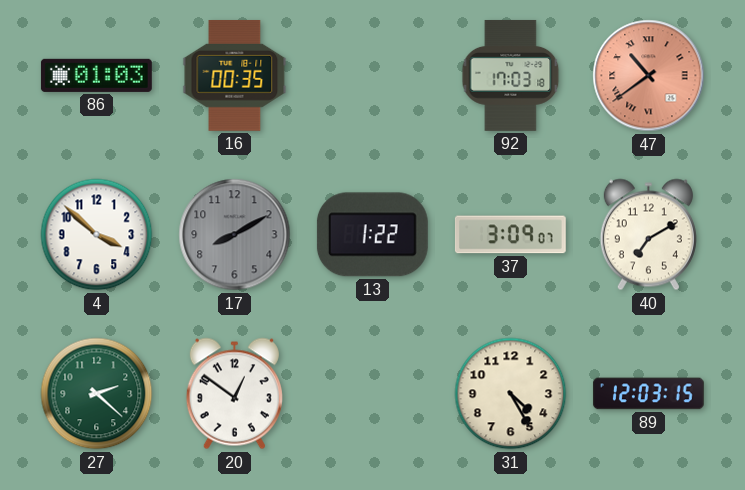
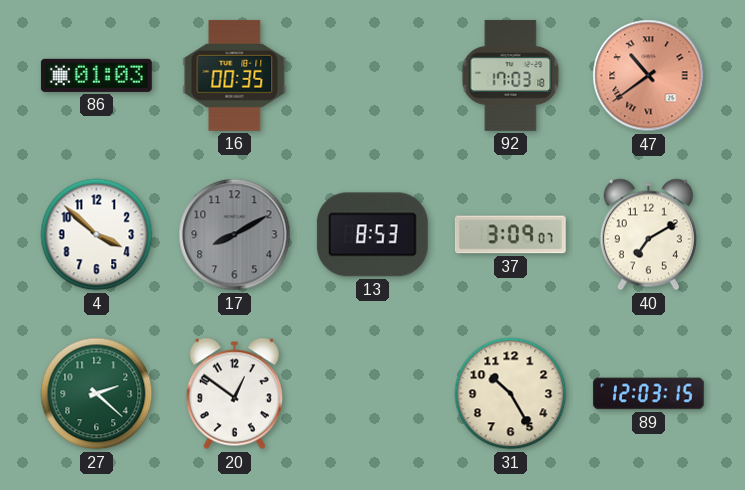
13: 1:22 -> 8:53 (372, 235)
31: 4:25 -> 10:25 (511, 394)
